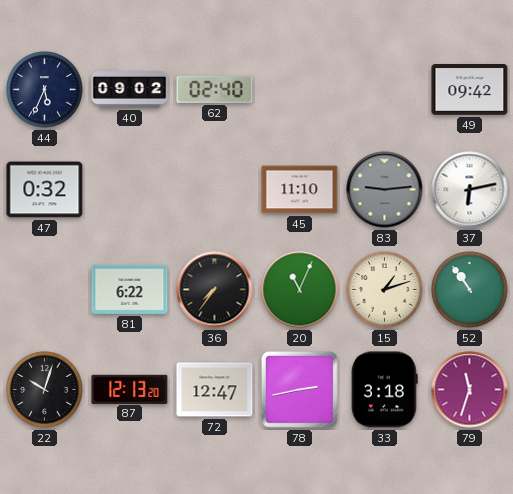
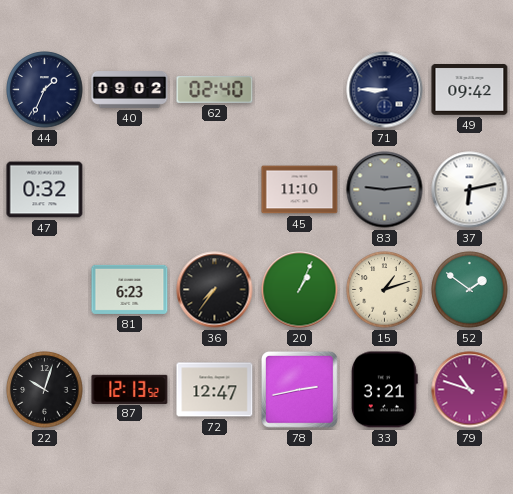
44: 5:34 -> 1:34 (45, 90)
71: none -> 8:45 (385, 90)
81: 6:22 -> 6:23 (130, 289)
20: 11:04 -> 1:04 (300, 290)
52: 10:54 -> 1:51 (470, 290)
87: 12:13:20 -> 12:13:52 (130, 389)
33: 3:18 -> 3:21 (384, 390)
79: 11:33 -> 10:48 (470, 390)
